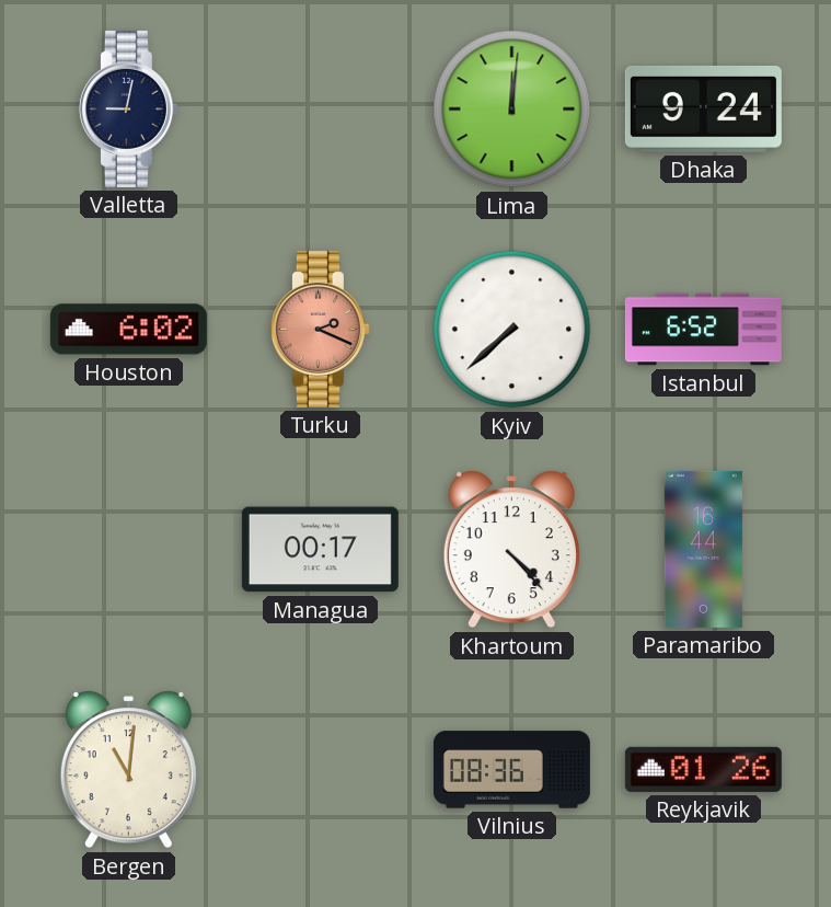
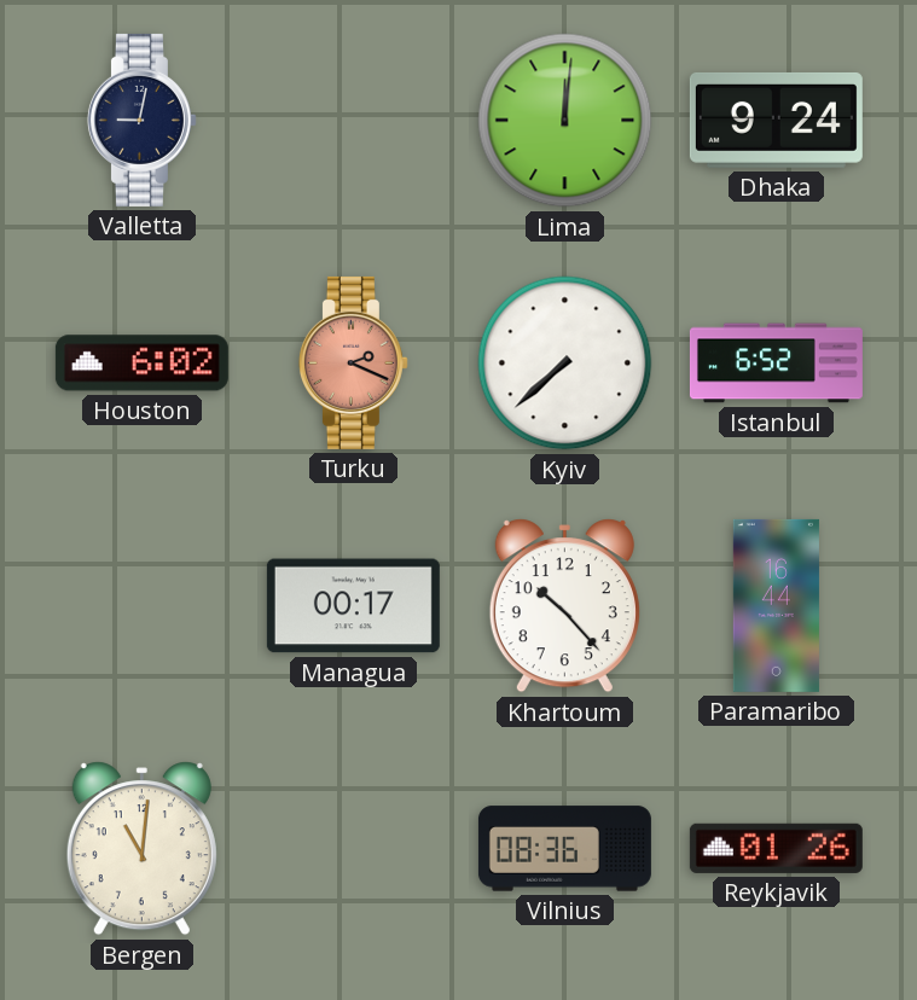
Khartoum: 4:23 -> 10:23 (564, 606)
